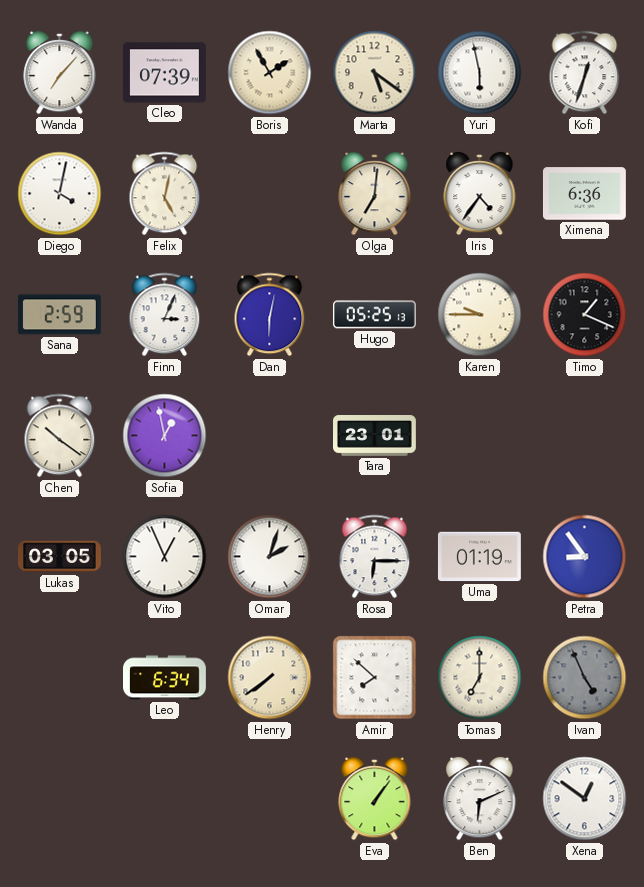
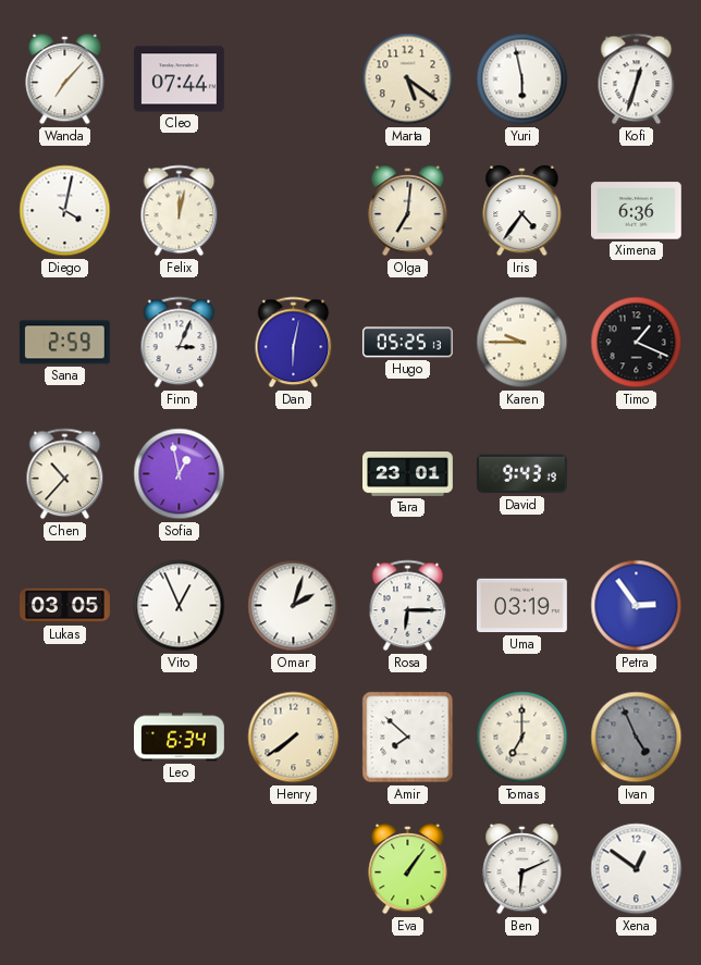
Cleo: 07:39 -> 07:44 (180, 79)
Boris: 1:55 -> none (270, 73)
Felix: 5:02 -> 12:02 (180, 211)
Chen: 10:21 -> 10:37 (65, 474)
David: none -> 9:43 (521, 474)
Uma: 01:19 -> 03:19 (521, 606)
Petra: 8:54 -> 2:54 (637, 606)
